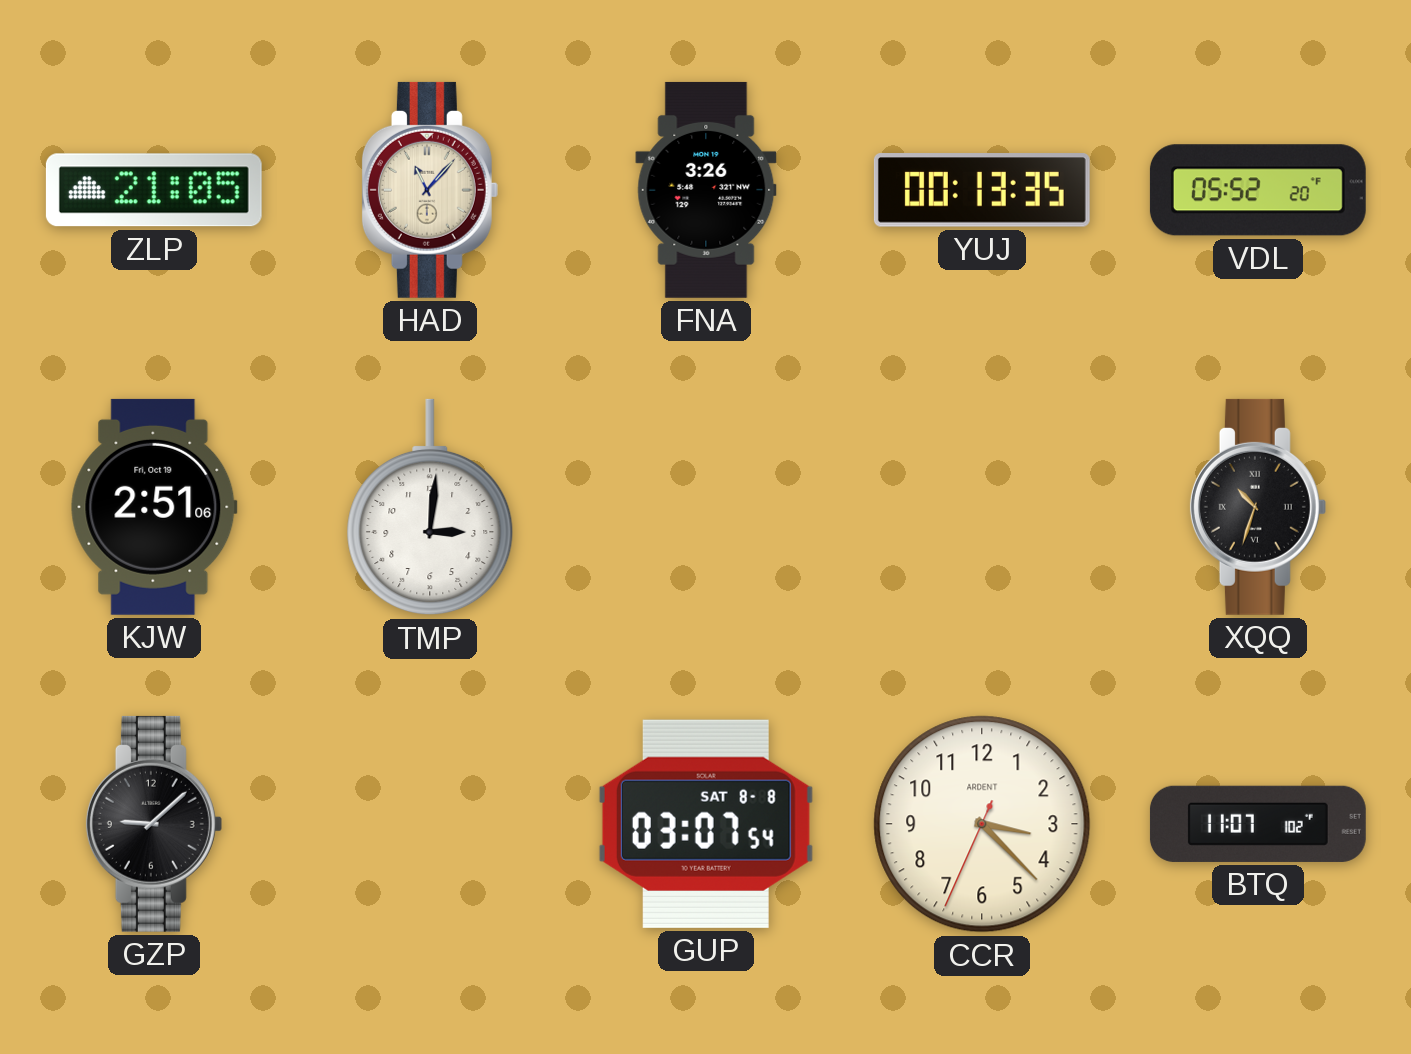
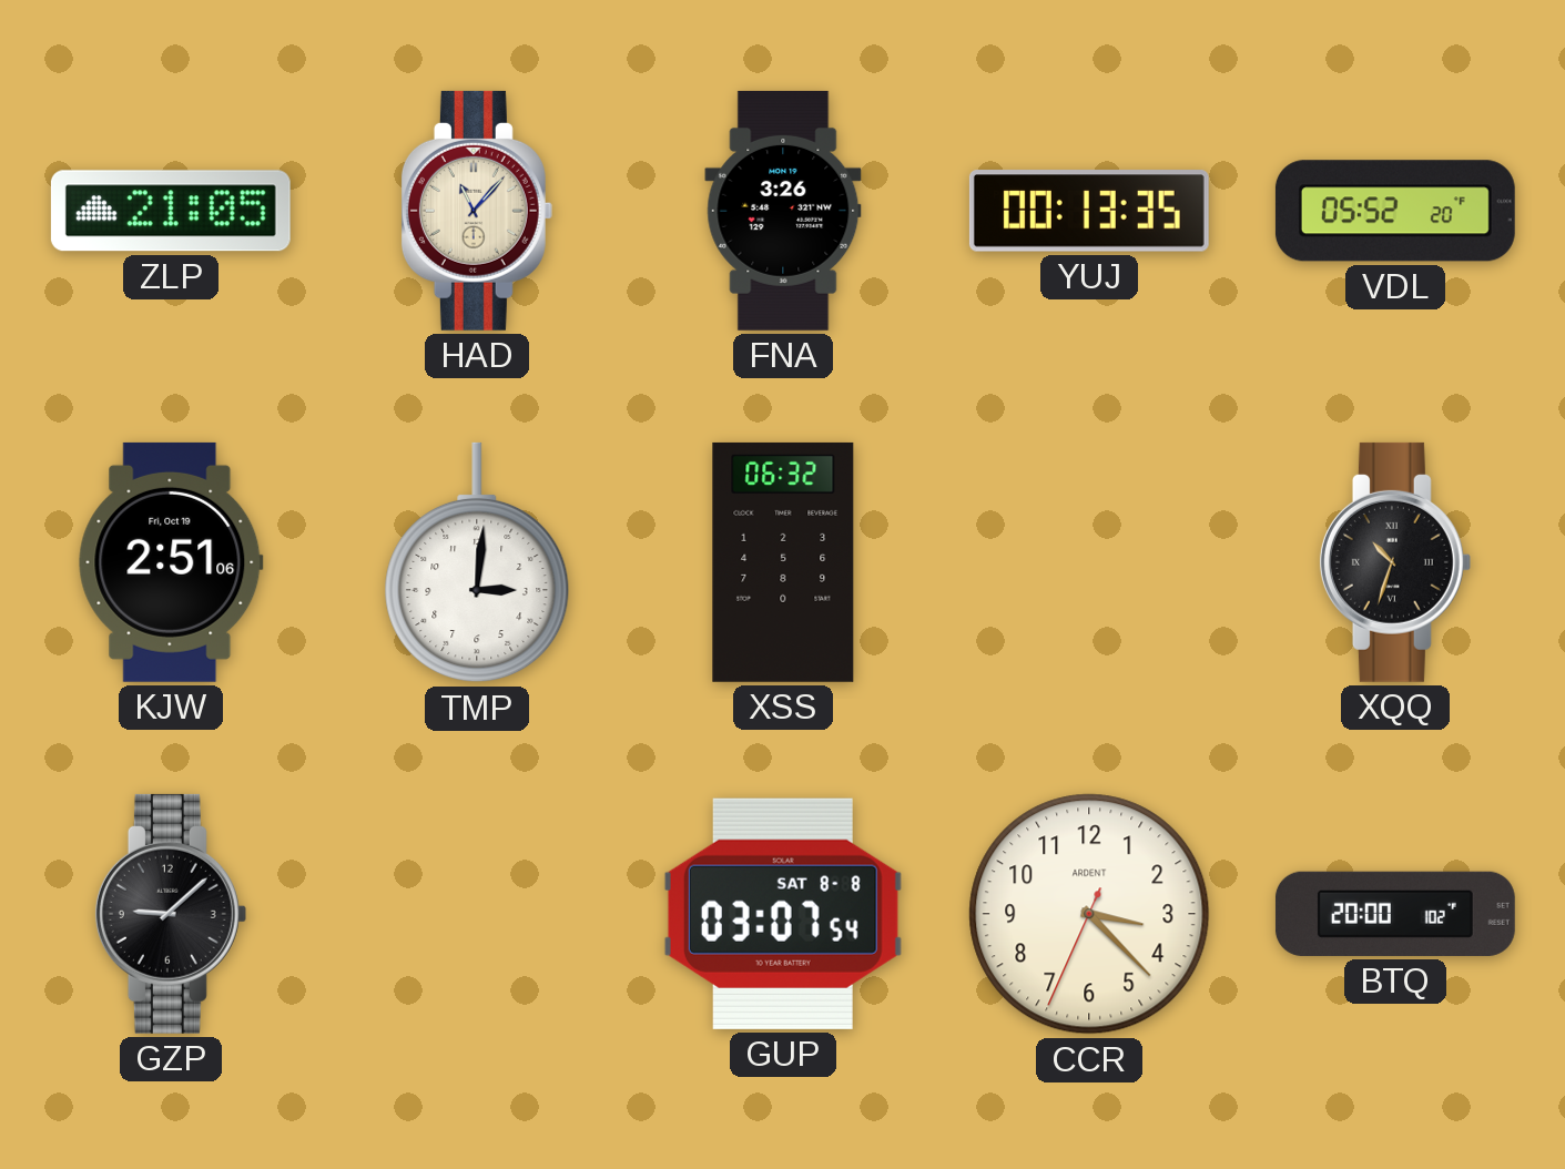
XSS: none -> 06:32 (783, 562)
BTQ: 11:07 -> 20:00 (1395, 914)
